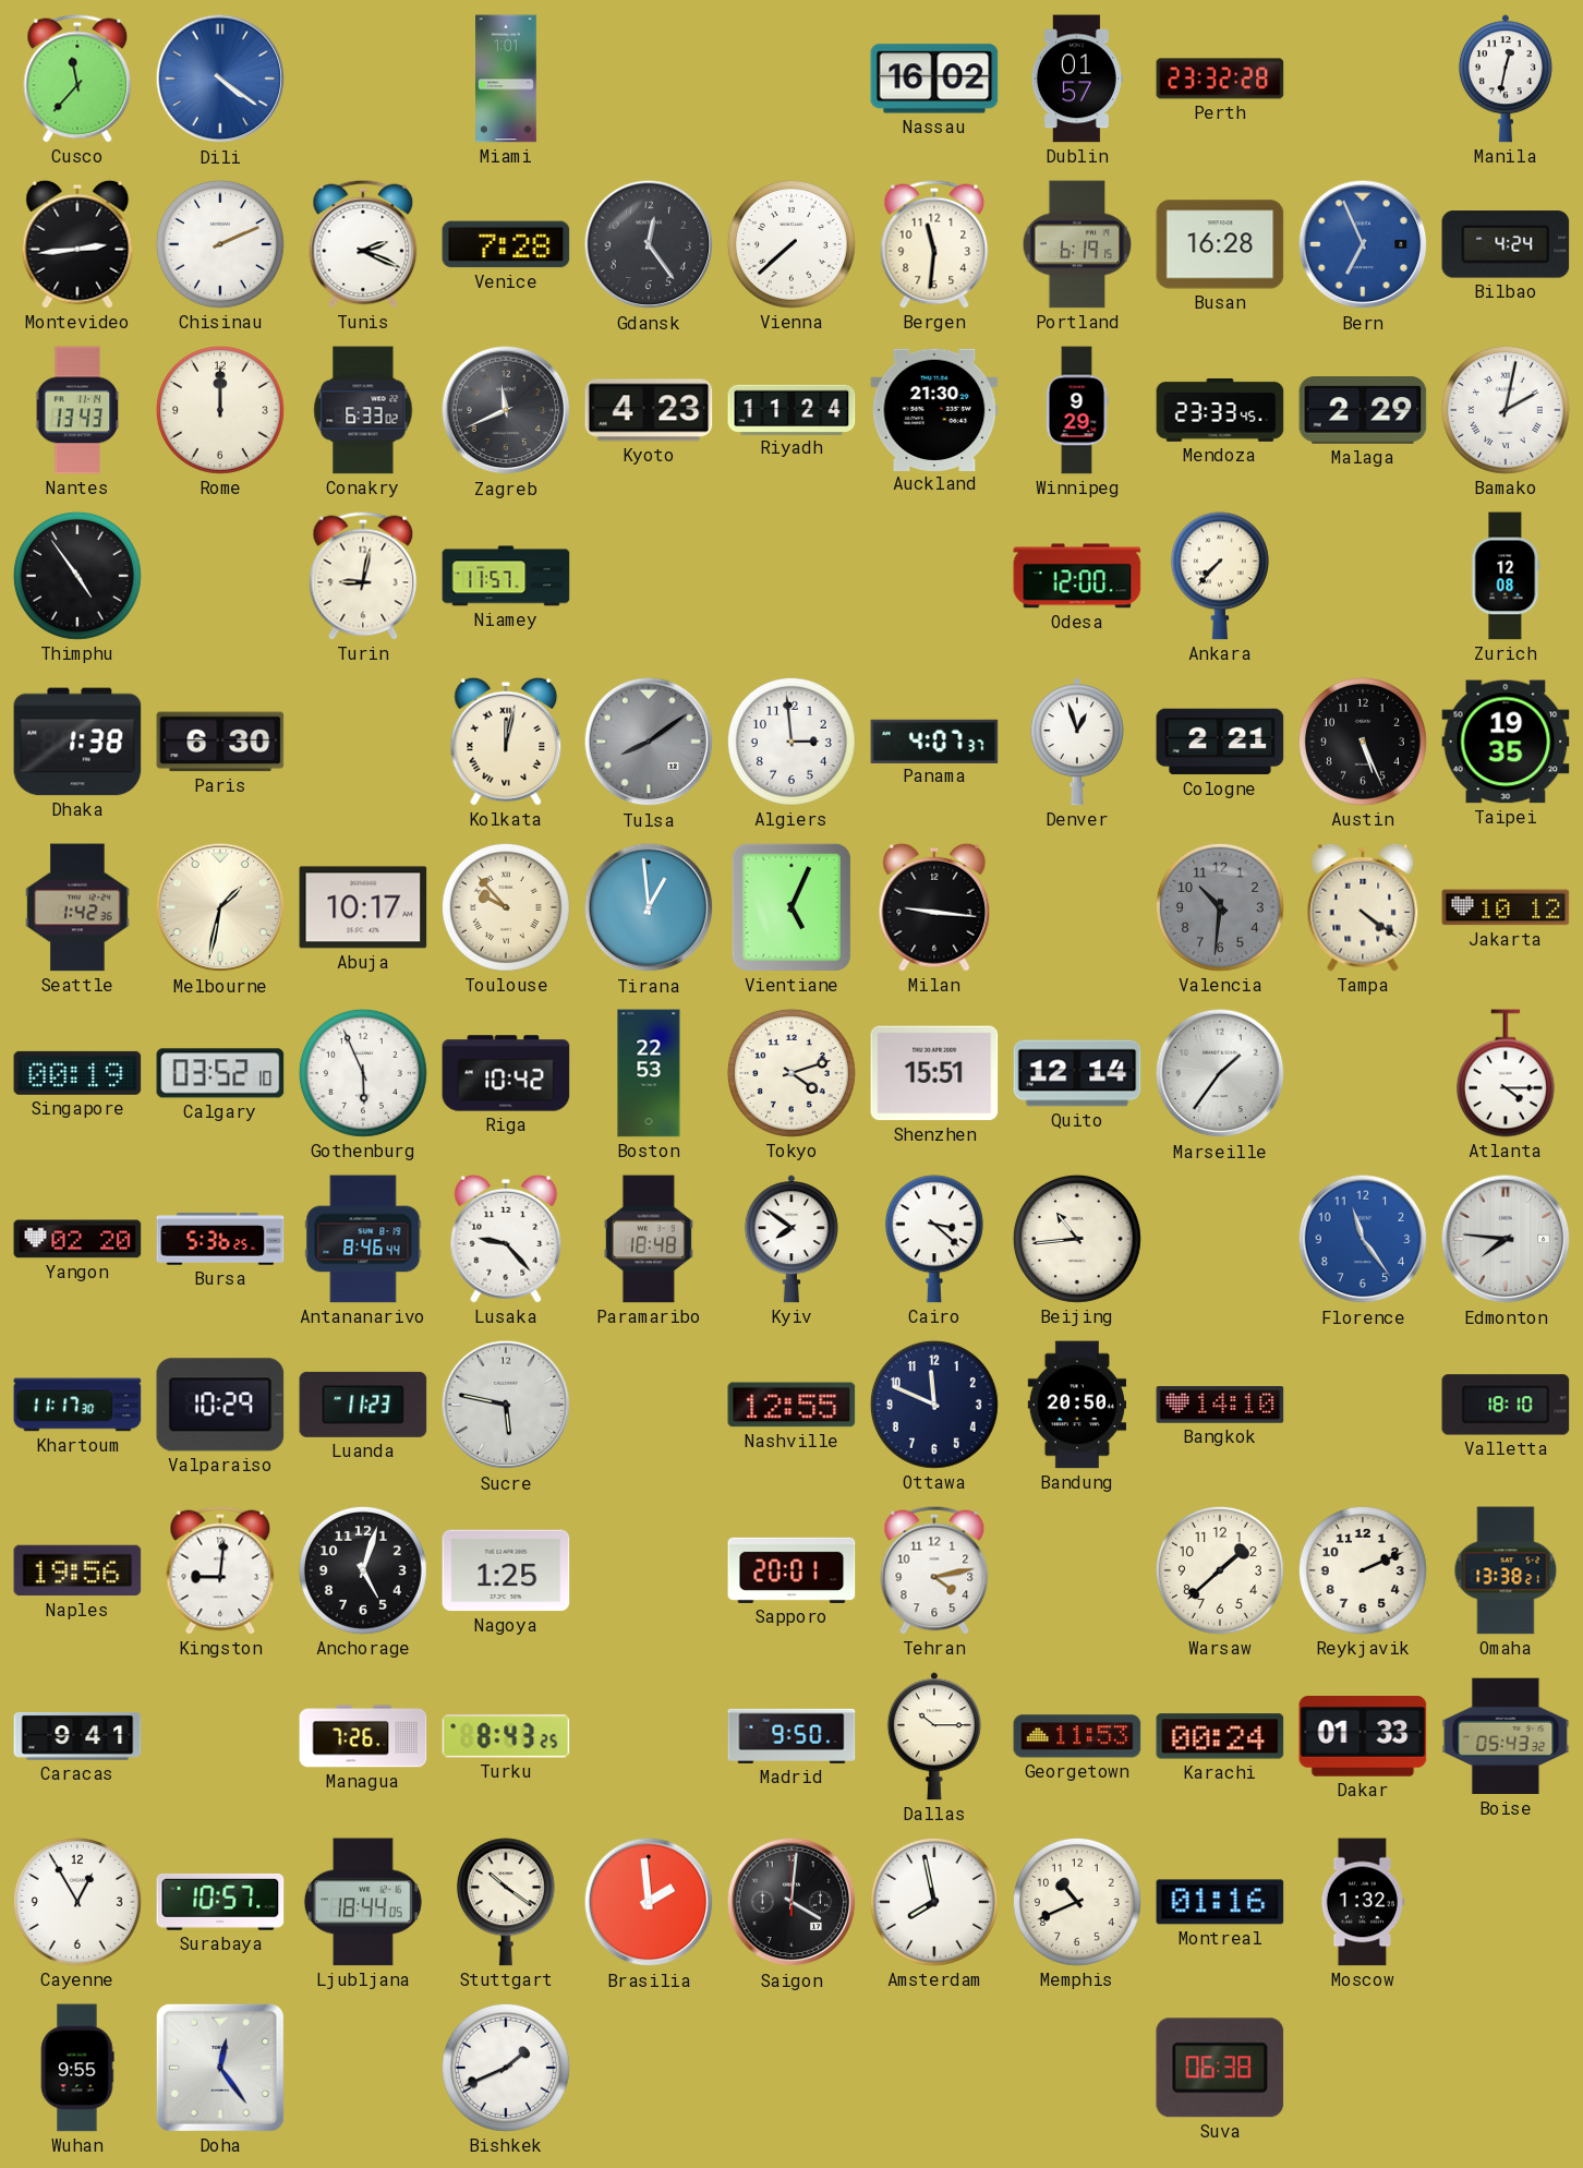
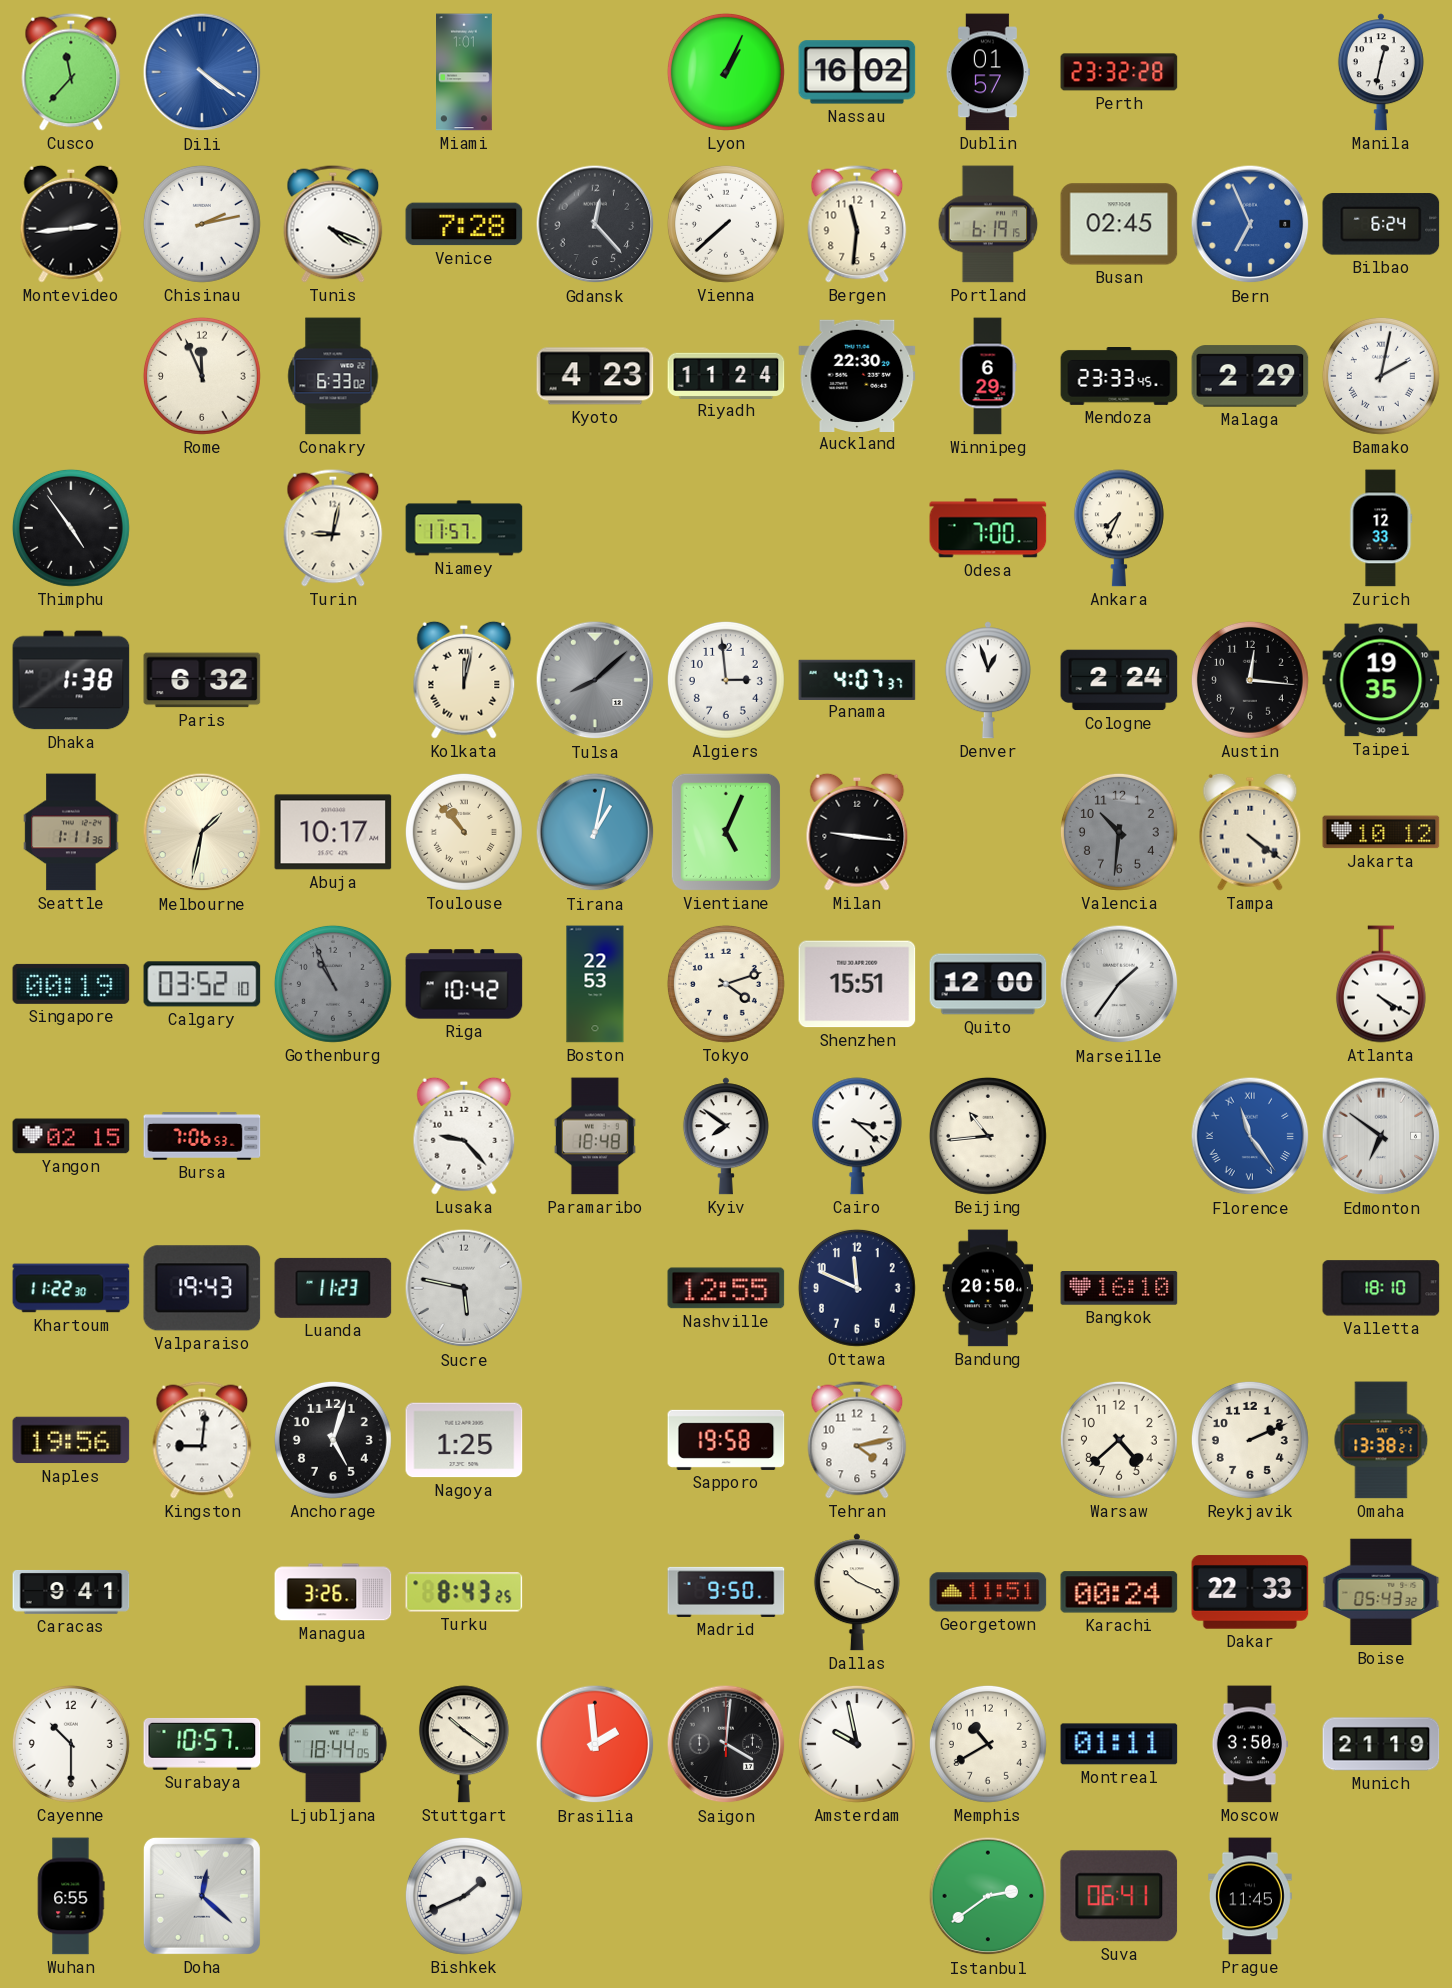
Lyon: none -> 1:04 (726, 72)
Chisinau: 2:11 -> 2:13 (202, 224)
Tunis: 2:19 -> 4:19 (333, 224)
Gdansk: 12:24 -> 12:23 (595, 224)
Busan: 16:28 -> 02:45 (1119, 224)
Bilbao: 4:24 -> 6:24 (1381, 224)
Nantes: 13:43 -> none (77, 410)
Rome: 12:00 -> 11:56 (202, 376)
Zagreb: 11:41 -> none (506, 410)
Auckland: 21:30 -> 22:30 (857, 375)
Winnipeg: 9:29 -> 6:29 (988, 376)
Odesa: 12:00 -> 7:00 (988, 528)
Ankara: 7:37 -> 7:34 (1119, 528)
Zurich: 12:08 -> 12:33 (1381, 528)
Paris: 6:30 -> 6:32 (202, 680)
Tulsa: 8:09 -> 8:08 (595, 680)
Cologne: 2:21 -> 2:24 (1119, 680)
Austin: 5:26 -> 12:16 (1250, 680)
Seattle: 1:42 -> 1:11 (71, 832)
Toulouse: 9:53 -> 10:53 (464, 832)
Tirana: 12:59 -> 1:02 (595, 832)
Gothenburg: 5:56 -> 10:56 (333, 984)
Gothenburg dial: white -> grey (333, 984)
Quito: 12:14 -> 12:00 (988, 984)
Atlanta: 4:15 -> 4:20 (1381, 984)
Yangon: 02:20 -> 02:15 (71, 1136)
Bursa: 5:36 -> 7:06 (202, 1136)
Antananarivo: 8:46 -> none (363, 1239)
Florence numerals: Arabic -> Roman (1250, 1136)
Edmonton: 7:46 -> 6:51 (1381, 1136)
Khartoum: 11:17 -> 11:22 (71, 1288)
Valparaiso: 10:29 -> 19:43 (202, 1288)
Bangkok: 14:10 -> 16:10 (1119, 1288)
Sapporo: 20:01 -> 19:58 (726, 1440)
Warsaw: 1:38 -> 4:38 (1119, 1440)
Managua: 7:26 -> 3:26 (333, 1592)
Dallas: 10:15 -> 10:19 (857, 1592)
Georgetown: 11:53 -> 11:51 (988, 1592)
Dakar: 01:33 -> 22:33 (1250, 1592)
Cayenne: 12:55 -> 10:30 (71, 1744)
Amsterdam: 7:58 -> 9:58 (857, 1744)
Memphis: 10:41 -> 10:40 (988, 1744)
Montreal: 01:16 -> 01:11 (1119, 1744)
Moscow: 1:32 -> 3:50 (1250, 1744)
Munich: none -> 21:19 (1381, 1744)
Wuhan: 9:55 -> 6:55 (71, 1896)
Doha: 12:24 -> 12:22 (202, 1896)
Istanbul: none -> 2:39 (988, 1896)
Suva: 06:38 -> 06:41 (1119, 1896)
Prague: none -> 11:45 (1251, 1896)
